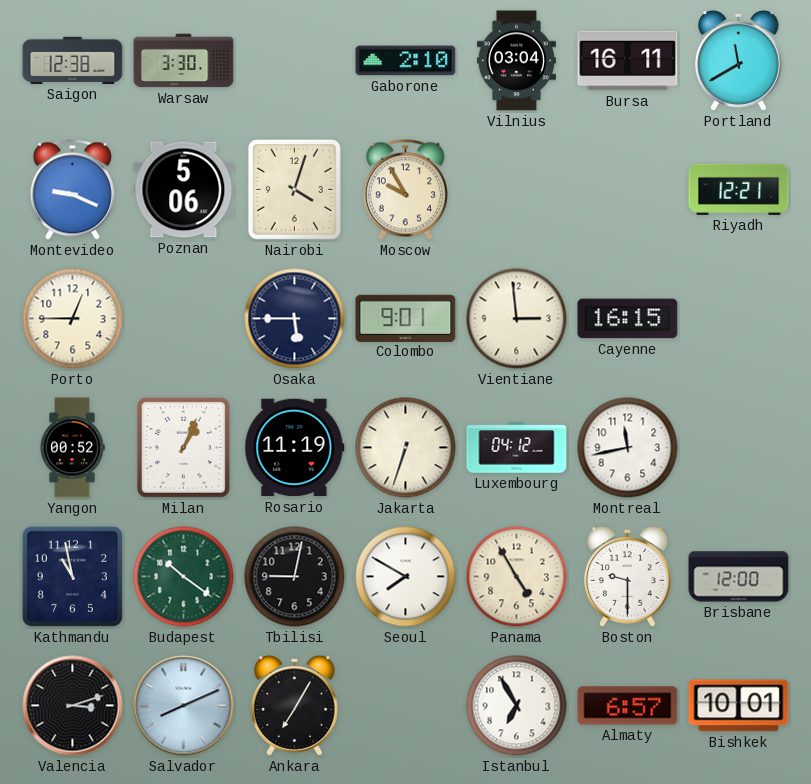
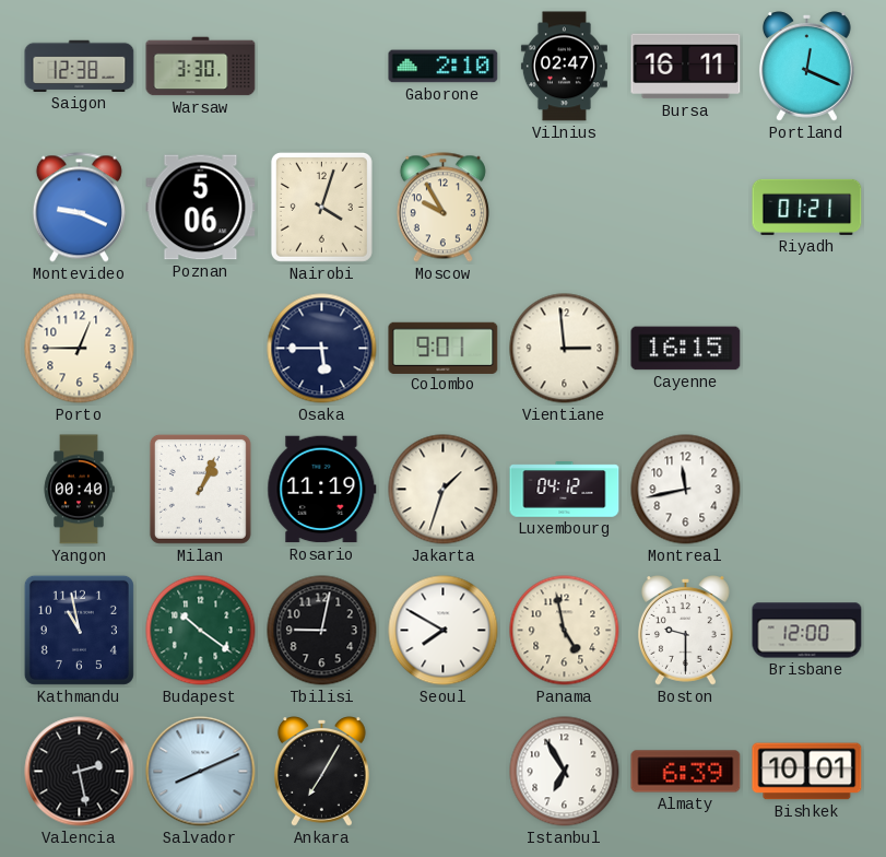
Vilnius: 03:04 -> 02:47 (564, 67)
Portland: 11:40 -> 12:19 (807, 67)
Riyadh: 12:21 -> 01:21 (807, 207)
Yangon: 00:52 -> 00:40 (79, 490)
Jakarta: 6:33 -> 1:33 (444, 490)
Panama: 4:55 -> 4:58 (565, 631)
Valencia: 3:12 -> 2:28 (80, 772)
Almaty: 6:57 -> 6:39 (686, 772)
